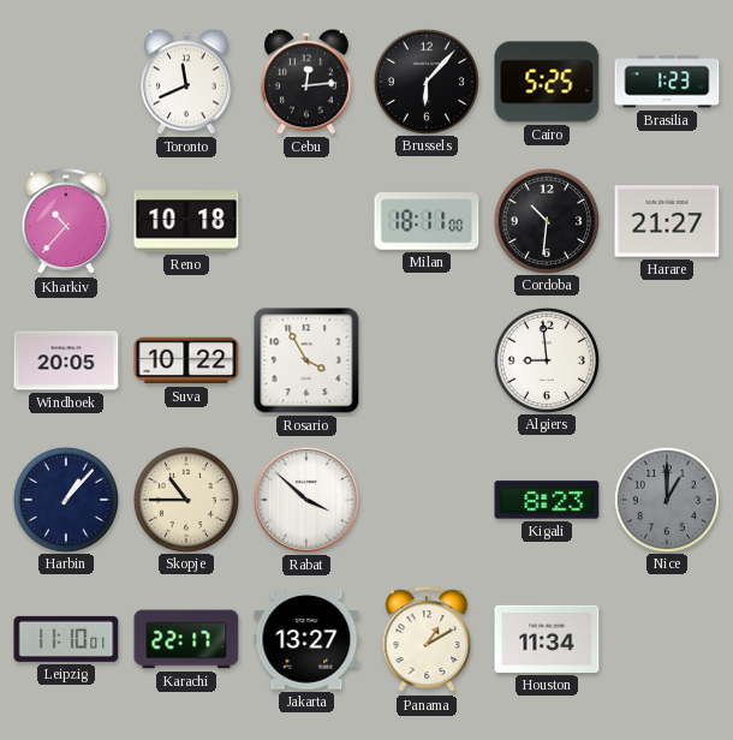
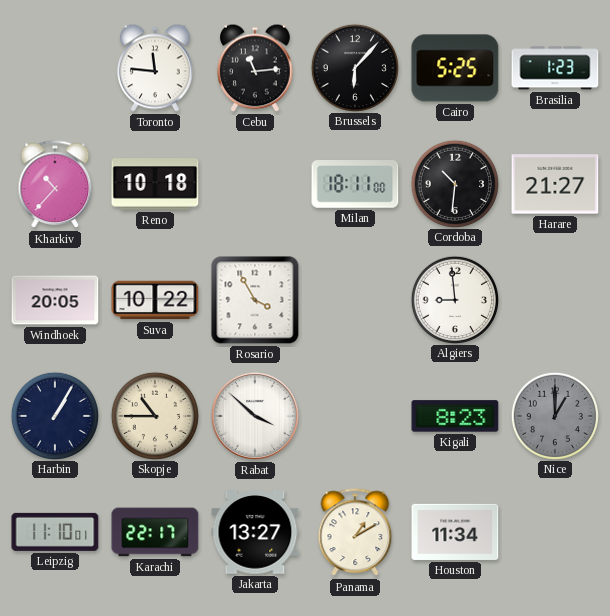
Toronto: 11:41 -> 11:46 (155, 68)
Cebu: 12:14 -> 11:14 (255, 68)
Harbin: 1:07 -> 1:05 (54, 415)
